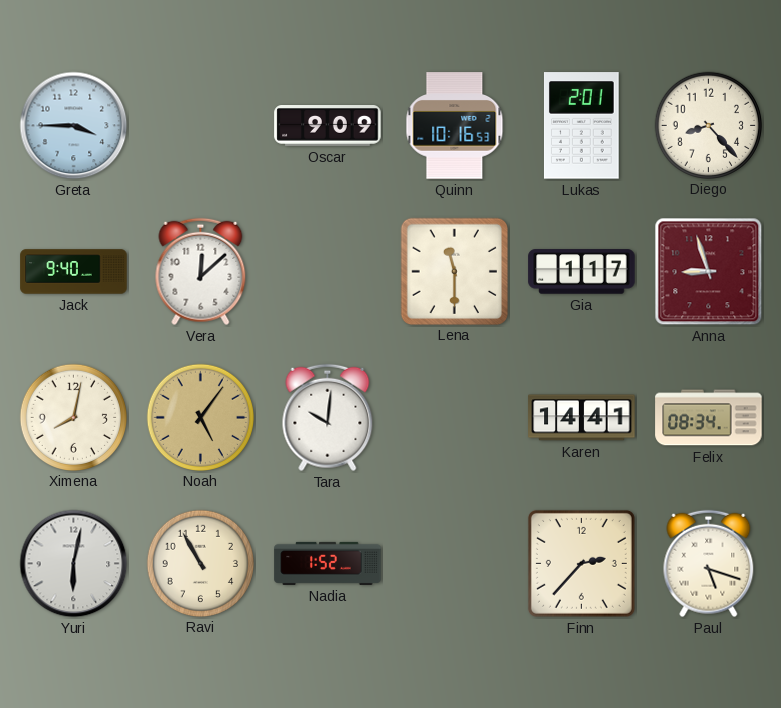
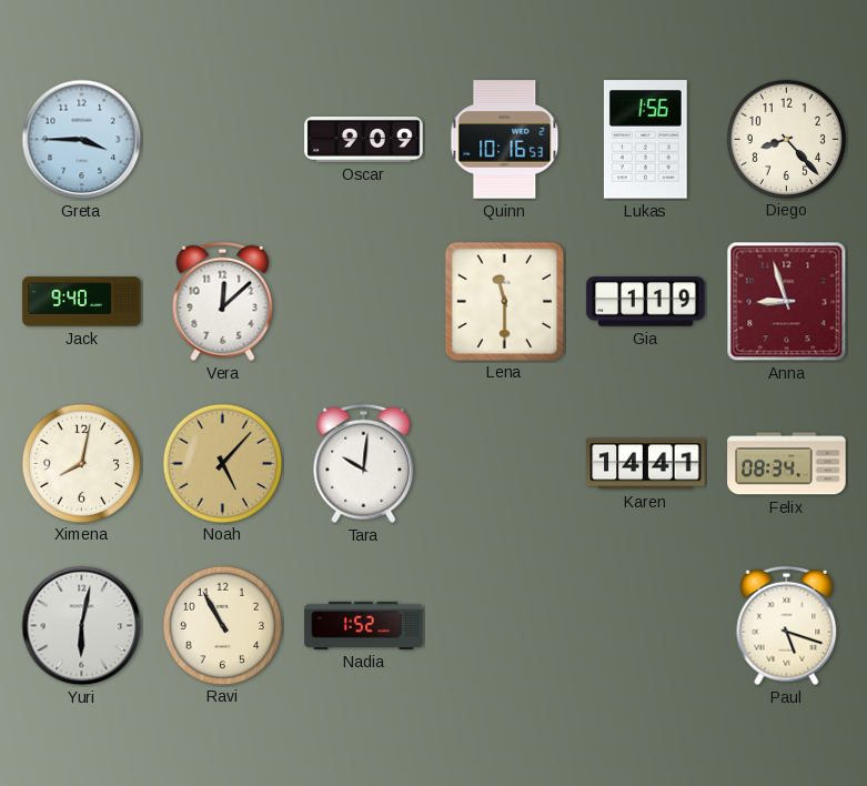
Lukas: 2:01 -> 1:56 (646, 140)
Gia: 1:17 -> 1:19 (646, 302)
Noah: 5:06 -> 5:07 (222, 463)
Finn: 2:37 -> none (581, 563)
